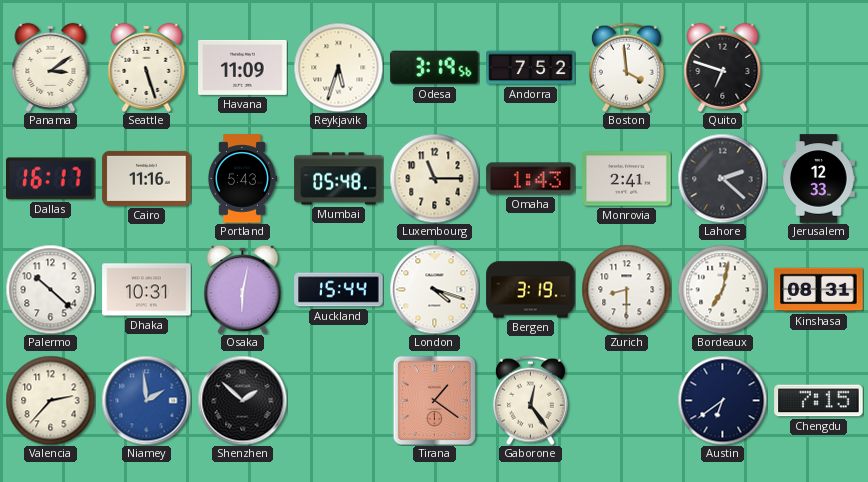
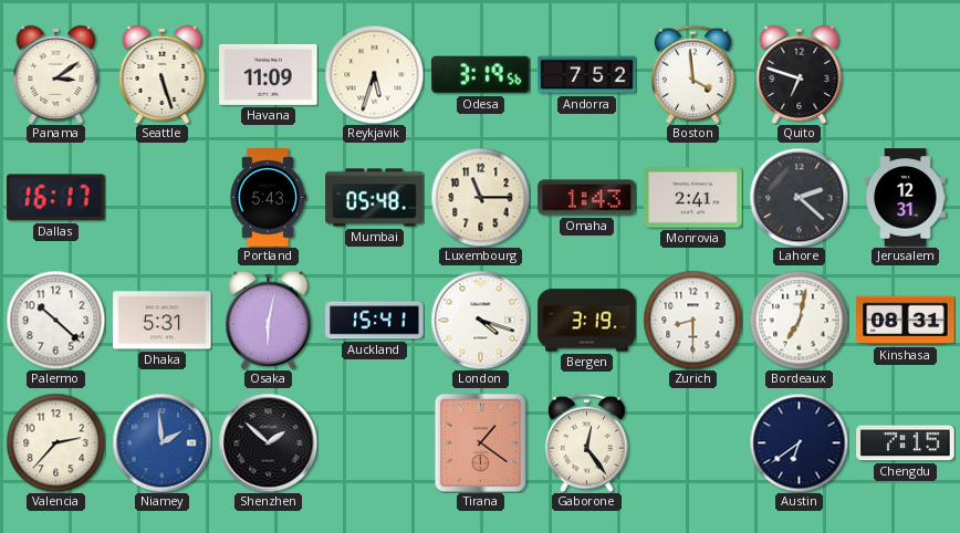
Cairo: 11:16 -> none (147, 178)
Jerusalem: 12:33 -> 12:31 (906, 198)
Dhaka: 10:31 -> 5:31 (163, 321)
Auckland: 15:44 -> 15:41 (375, 321)
